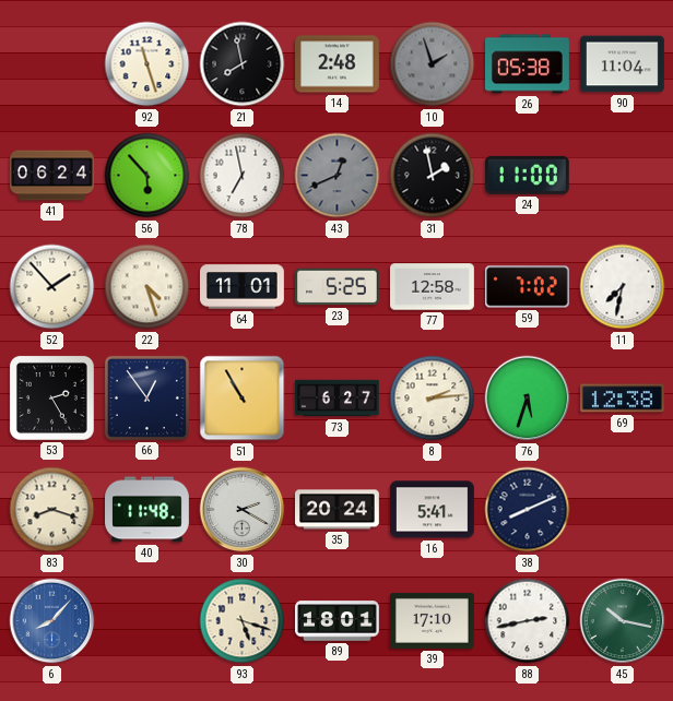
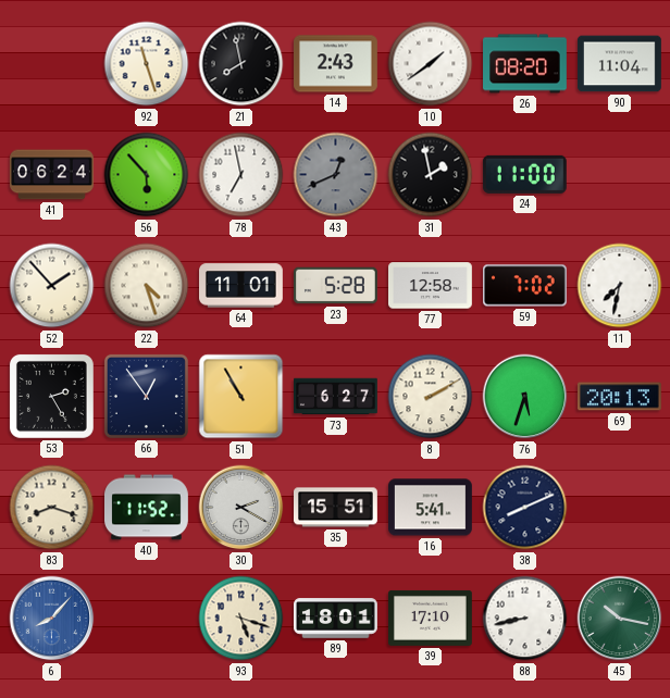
14: 2:48 -> 2:43 (336, 64)
10: 1:57 -> 1:39 (431, 64)
10 dial: grey -> white (431, 64)
26: 05:38 -> 08:20 (525, 64)
23: 5:25 -> 5:28 (336, 286)
8: 2:14 -> 2:10 (431, 397)
69: 12:38 -> 20:13 (619, 397)
40: 11:48 -> 11:52 (147, 508)
35: 20:24 -> 15:51 (336, 508)
88: 2:43 -> 8:43 (525, 619)
